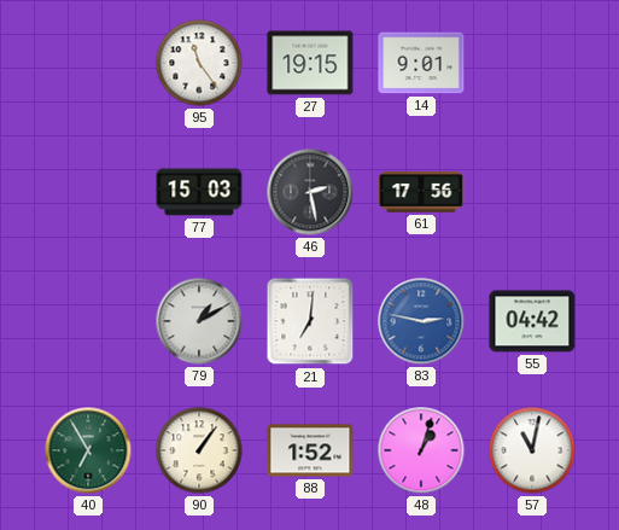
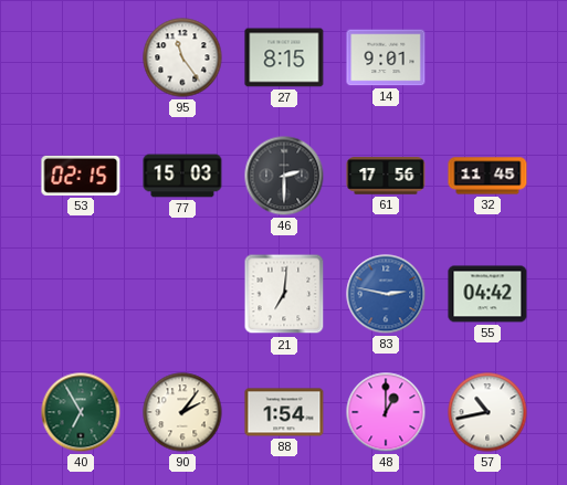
27: 19:15 -> 8:15 (284, 57)
53: none -> 02:15 (81, 176)
46: 2:28 -> 2:30 (284, 176)
32: none -> 11:45 (487, 176)
79: 1:10 -> none (199, 321)
90: 1:06 -> 2:06 (182, 412)
88: 1:52 -> 1:54 (284, 412)
48: 1:03 -> 1:00 (386, 412)
57: 11:02 -> 10:43 (487, 412)
